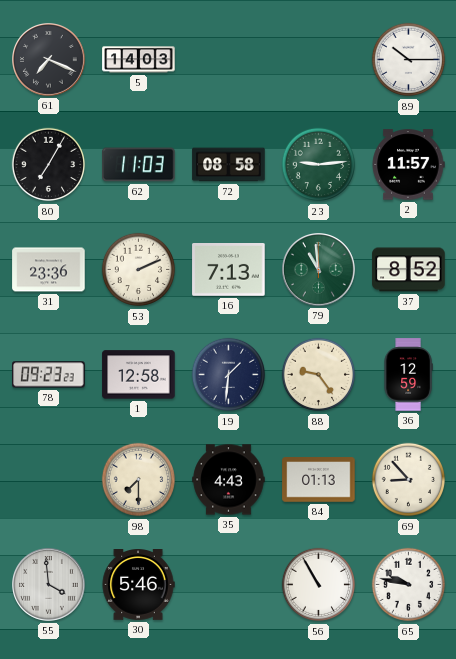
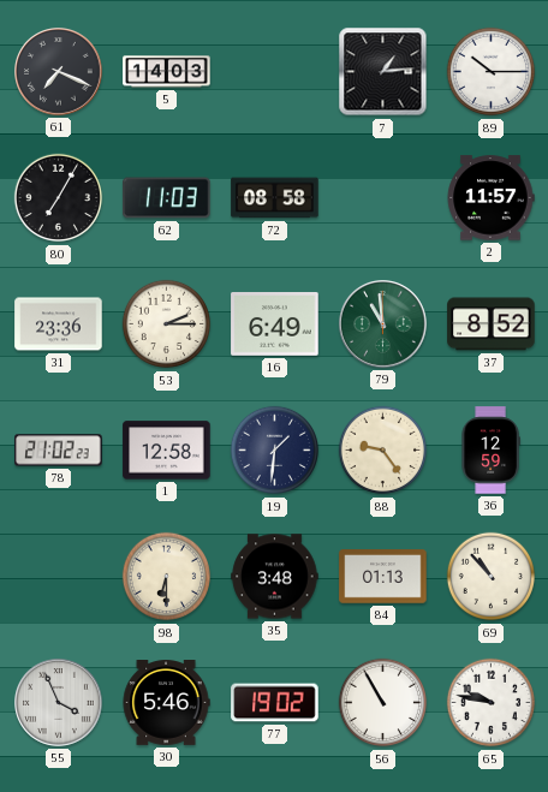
7: none -> 1:14 (383, 72)
23: 9:14 -> none (319, 165)
53: 2:11 -> 2:15 (167, 324)
16: 7:13 -> 6:49 (275, 324)
78: 09:23 -> 21:02 (59, 451)
98: 7:30 -> 6:30 (167, 577)
35: 4:43 -> 3:48 (275, 577)
69: 8:53 -> 10:53 (492, 577)
55: 3:59 -> 3:56 (59, 703)
77: none -> 19:02 (275, 703)
